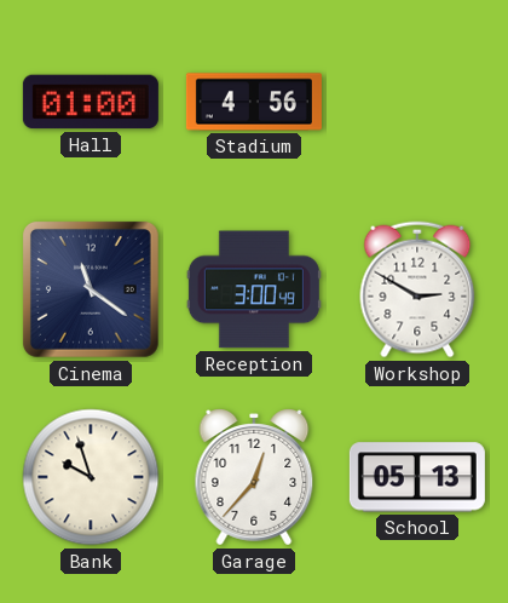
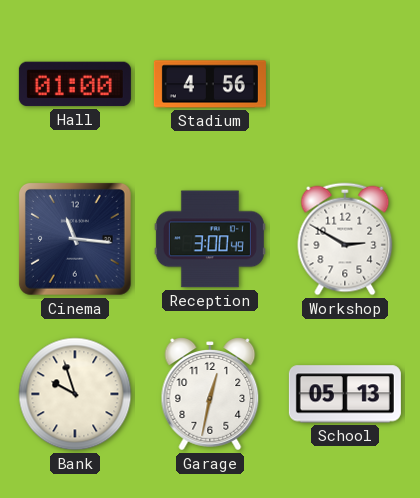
Cinema: 11:21 -> 11:16 (75, 239)
Garage: 12:37 -> 12:32 (210, 394)
